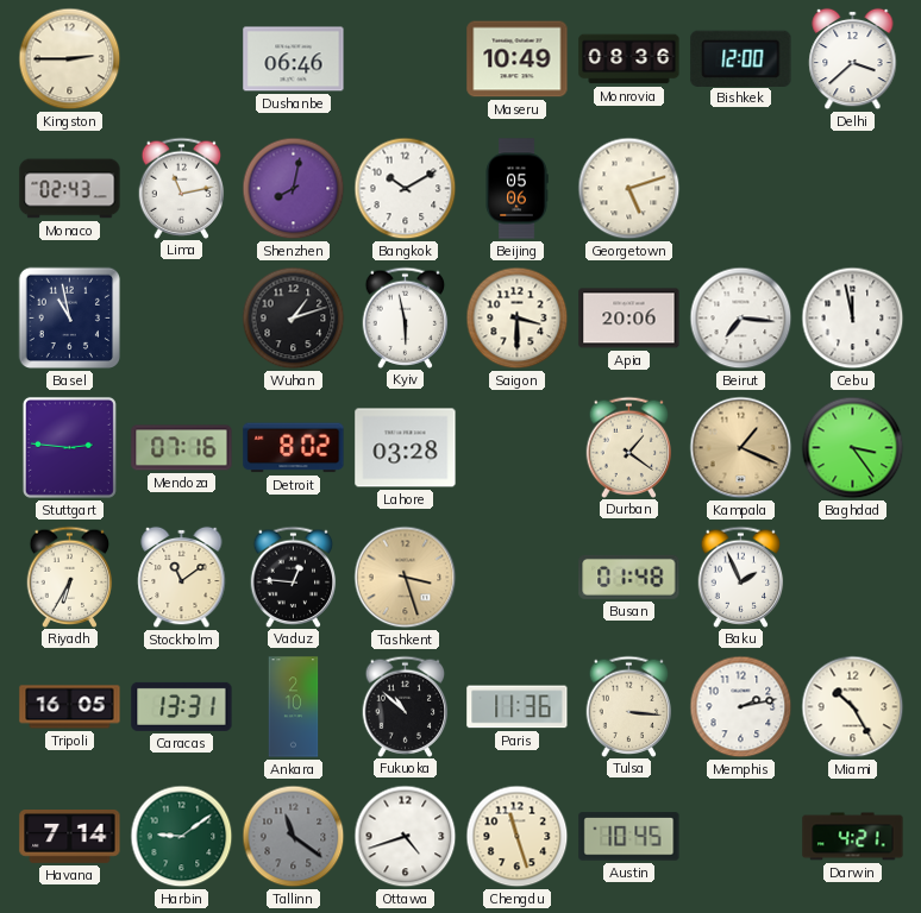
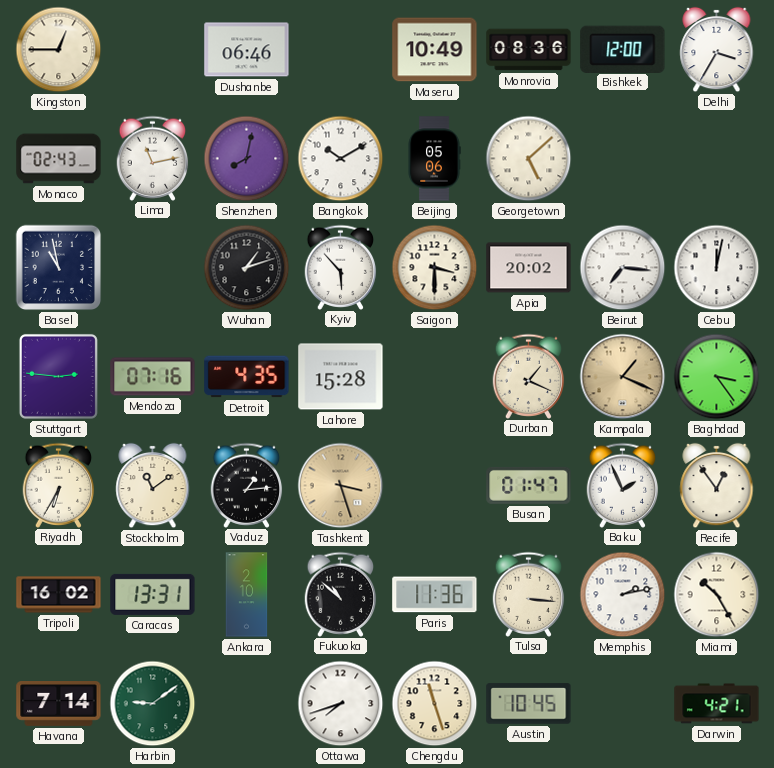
Kingston: 2:45 -> 12:45 (59, 50)
Delhi: 3:38 -> 3:35 (717, 50)
Georgetown: 5:12 -> 5:08 (529, 159)
Kyiv: 5:58 -> 5:53 (341, 267)
Apia: 20:06 -> 20:02 (529, 268)
Cebu: 11:58 -> 12:02 (717, 268)
Detroit: 8:02 -> 4:35 (247, 377)
Lahore: 03:28 -> 15:28 (341, 377)
Durban: 1:21 -> 1:19 (529, 376)
Vaduz: 12:46 -> 1:14 (247, 485)
Busan: 01:48 -> 01:47 (529, 485)
Recife: none -> 12:54 (717, 486)
Tripoli: 16:05 -> 16:02 (59, 595)
Tallinn: 11:21 -> none (294, 837)
Ottawa: 4:42 -> 7:42 (341, 704)
